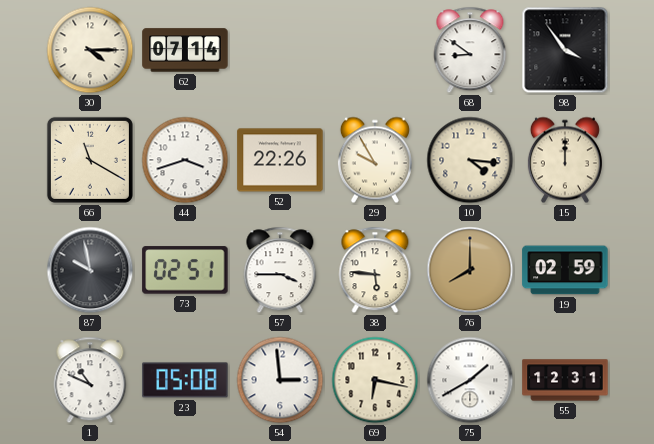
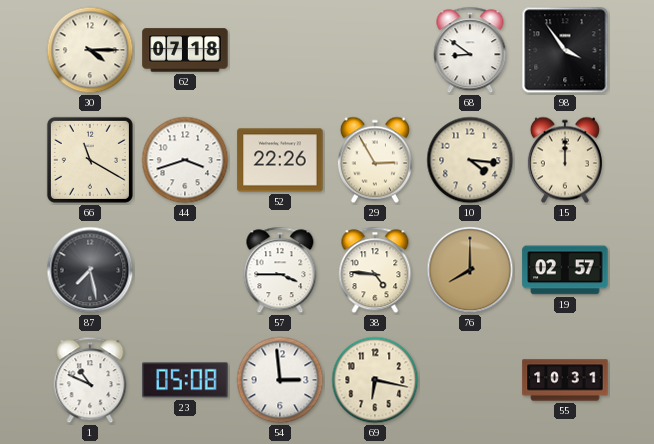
62: 07:14 -> 07:18 (185, 50)
29: 9:55 -> 2:55 (375, 160)
87: 9:58 -> 7:28 (90, 270)
73: 02:51 -> none (185, 270)
38: 5:46 -> 4:46 (375, 270)
19: 02:59 -> 02:57 (565, 270)
75: 1:40 -> none (470, 380)
55: 12:31 -> 10:31 (565, 380)
